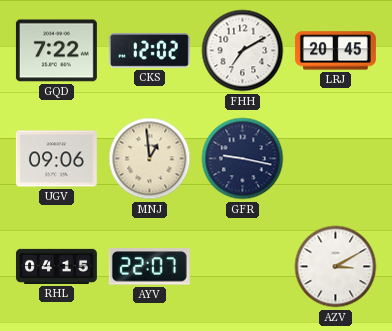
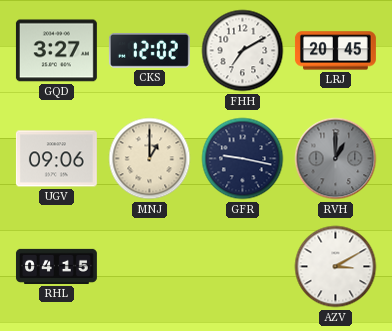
GQD: 7:22 -> 3:27 (56, 51)
MNJ: 12:59 -> 1:00 (150, 159)
RVH: none -> 1:00 (336, 159)
AYV: 22:07 -> none (149, 267)
